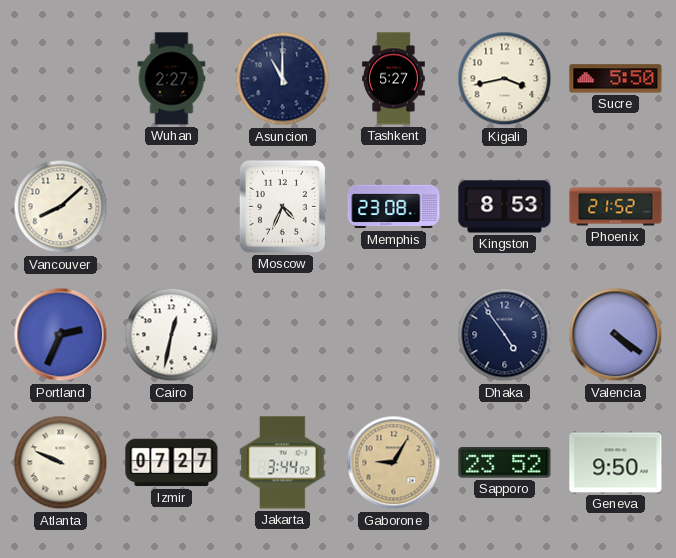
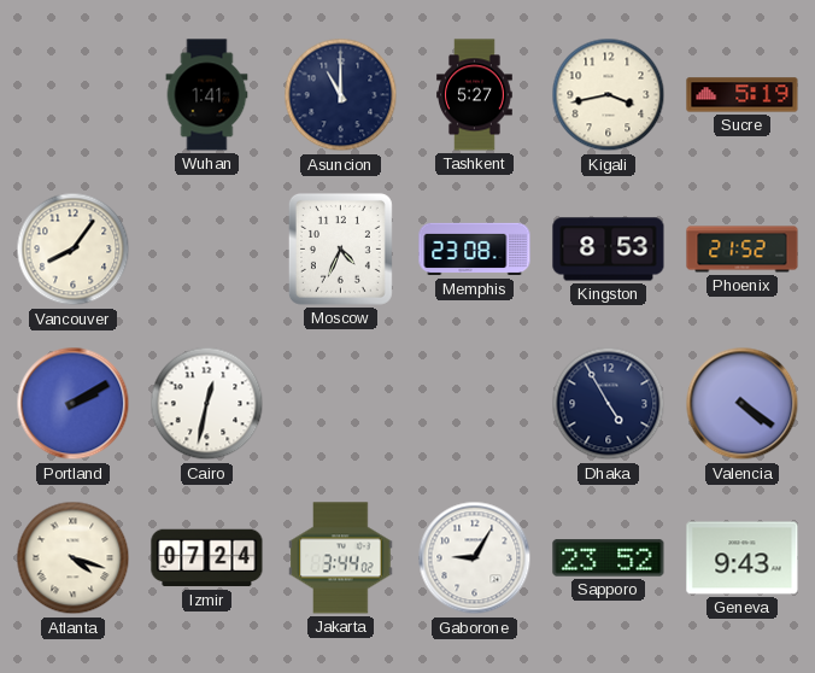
Wuhan: 2:27 -> 1:41 (207, 95)
Sucre: 5:50 -> 5:19 (743, 95)
Vancouver: 8:08 -> 8:06 (74, 250)
Portland: 2:34 -> 2:10 (74, 404)
Dhaka: 4:54 -> 4:55 (609, 404)
Atlanta: 9:49 -> 4:18 (74, 558)
Izmir: 07:27 -> 07:24 (207, 558)
Gaborone dial: champagne -> white (475, 558)
Geneva: 9:50 -> 9:43 (743, 558)
